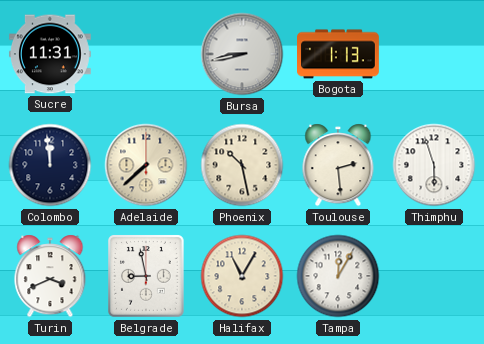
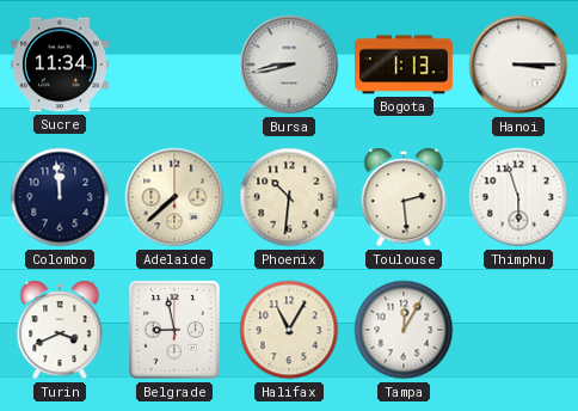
Sucre: 11:31 -> 11:34 (60, 65)
Hanoi: none -> 3:15 (518, 65)
Phoenix: 10:28 -> 10:31 (289, 197)
